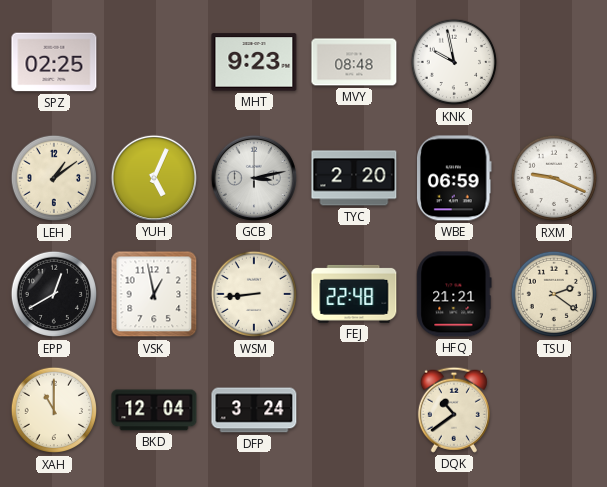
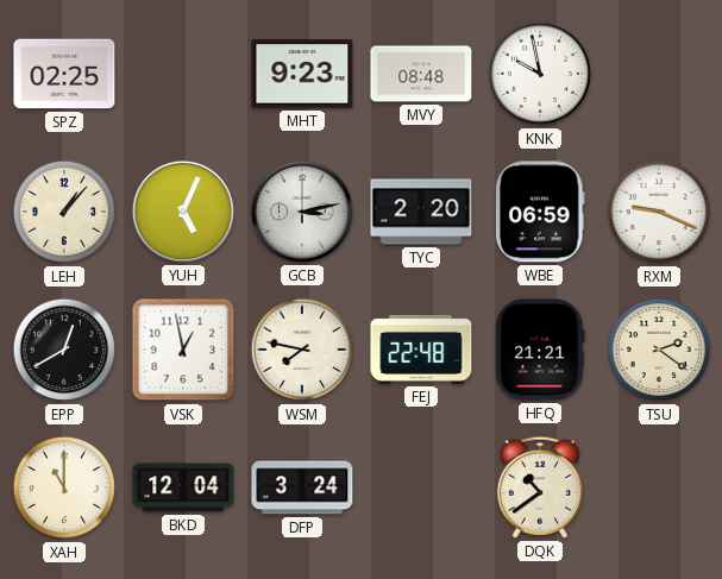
LEH: 1:09 -> 1:07 (64, 212)
WSM: 8:44 -> 7:47 (302, 350)
